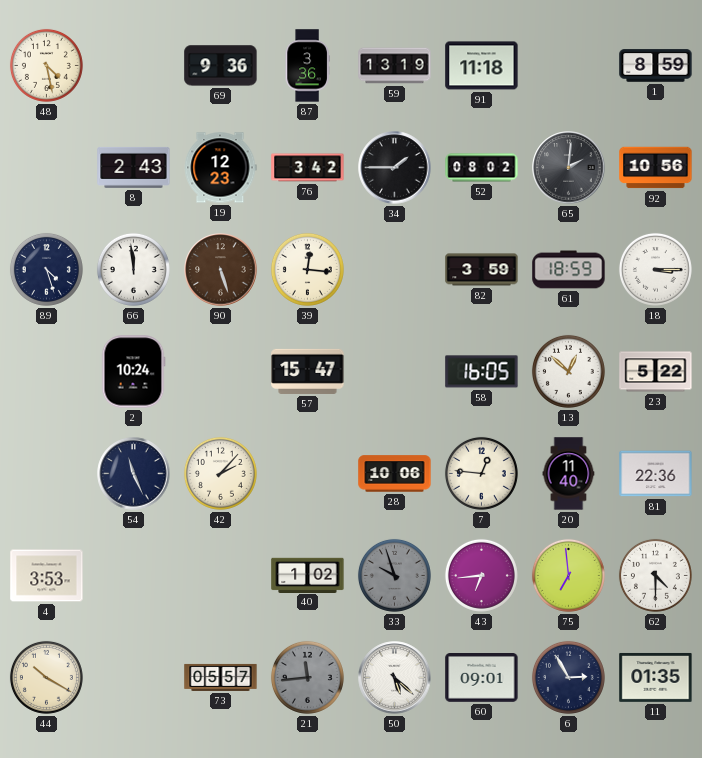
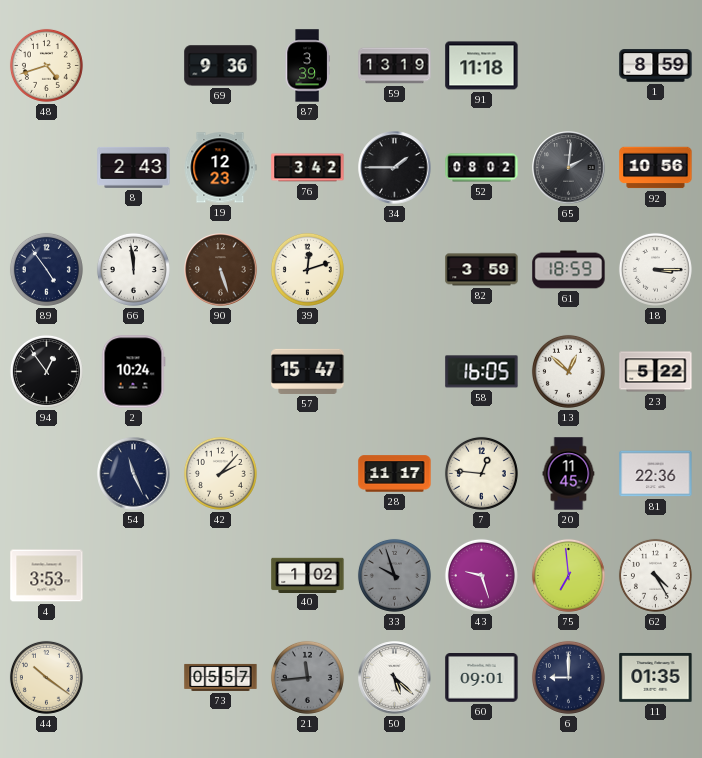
48: 4:28 -> 4:42 (46, 65)
87: 3:36 -> 3:39 (307, 66)
89: 4:27 -> 4:54 (46, 269)
39: 12:16 -> 12:12 (307, 269)
94: none -> 12:54 (46, 371)
28: 10:06 -> 11:17 (395, 474)
20: 11:40 -> 11:45 (569, 474)
43: 6:44 -> 9:27 (481, 575)
62: 4:30 -> 4:25 (655, 575)
44: 10:20 -> 10:21 (46, 677)
6: 2:55 -> 9:00 (568, 677)
